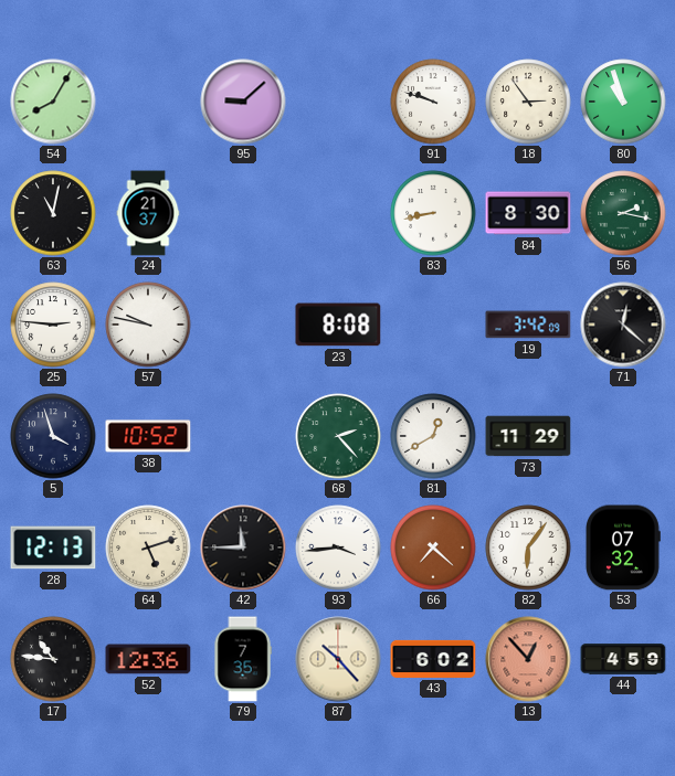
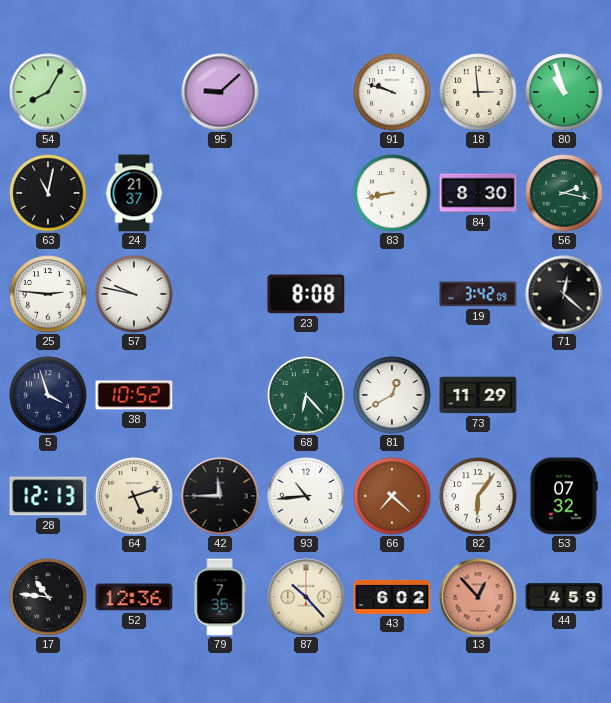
18: 2:54 -> 2:59 (478, 92)
68: 2:23 -> 6:23 (306, 395)
93: 3:44 -> 10:44 (306, 496)
